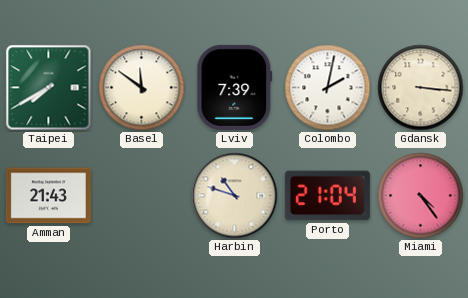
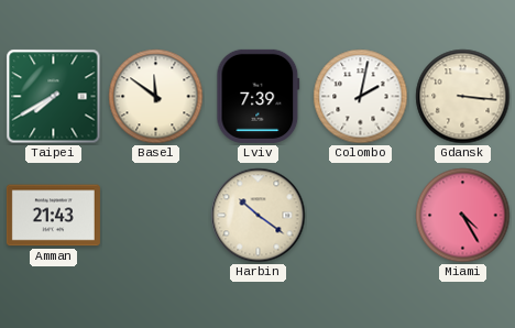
Harbin: 10:48 -> 10:21 (259, 216)
Porto: 21:04 -> none (327, 196)
Miami: 4:24 -> 4:25 (463, 216)
